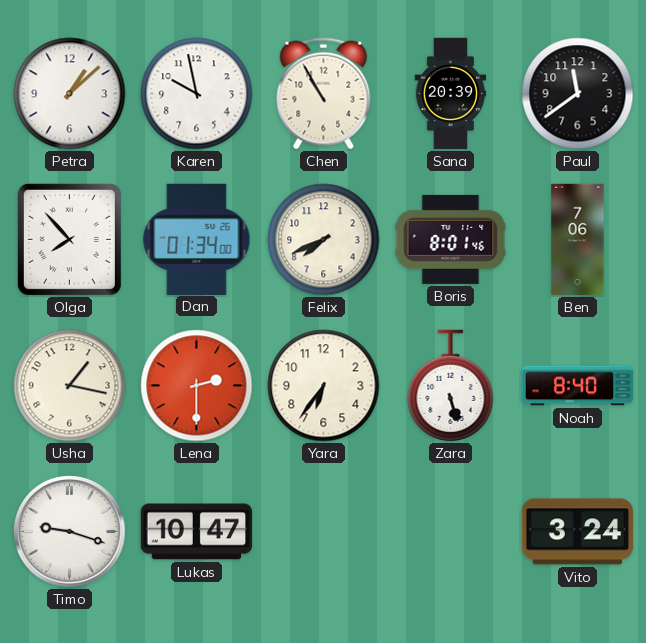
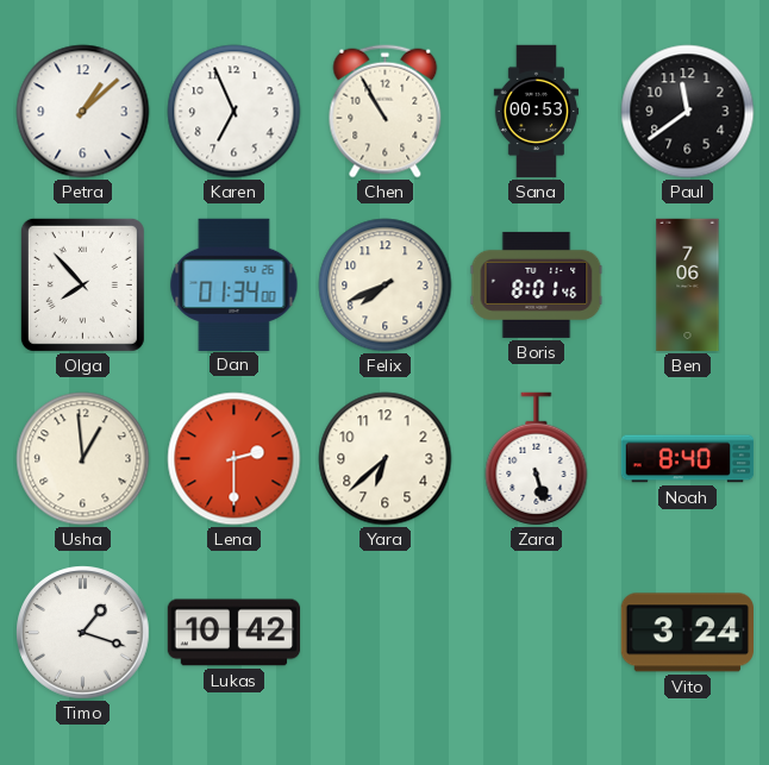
Karen: 9:58 -> 6:56 (235, 112)
Sana: 20:39 -> 00:53 (537, 112)
Usha: 1:17 -> 12:59 (83, 459)
Yara: 6:36 -> 6:38 (386, 459)
Timo: 9:18 -> 1:18 (83, 633)
Lukas: 10:47 -> 10:42 (235, 633)
